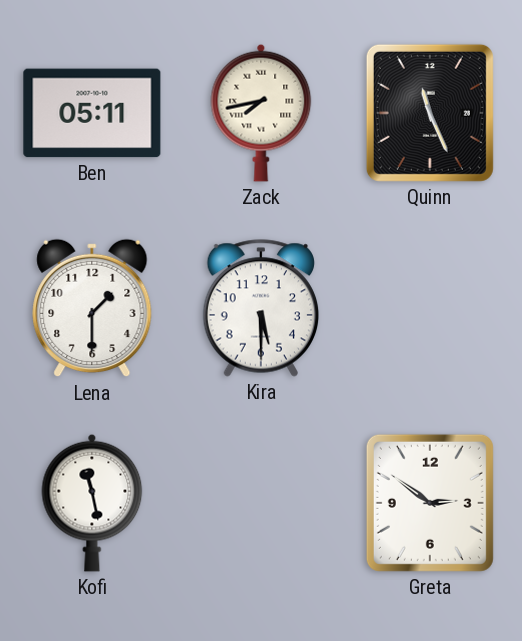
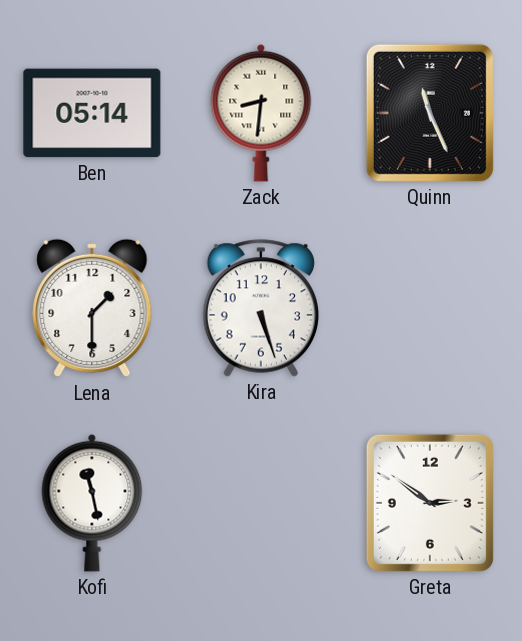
Ben: 05:11 -> 05:14 (92, 113)
Zack: 7:43 -> 8:31 (261, 113)
Kira: 5:30 -> 5:27 (260, 308)
